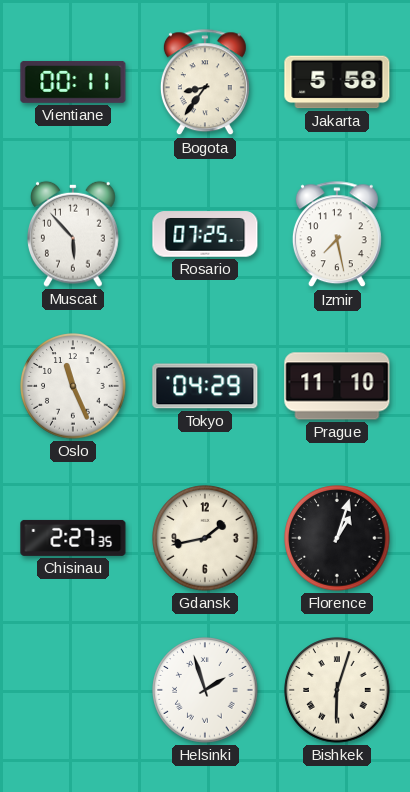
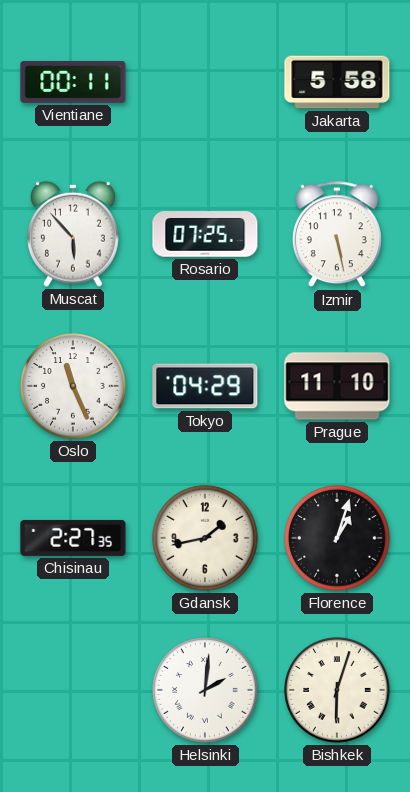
Bogota: 8:36 -> none (205, 83)
Izmir: 7:28 -> 5:28 (337, 235)
Helsinki: 1:57 -> 2:01 (205, 690)
